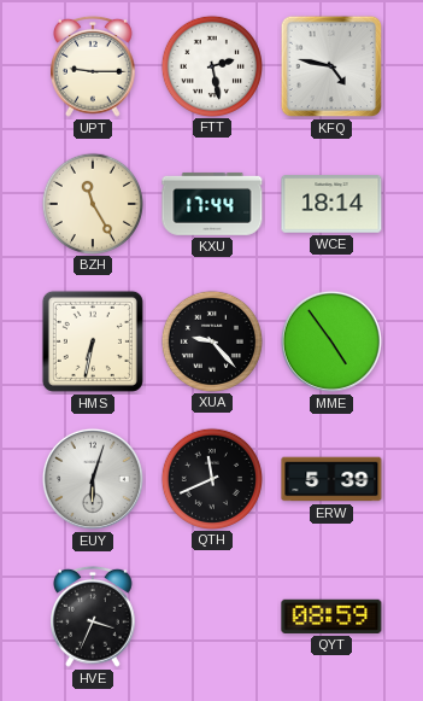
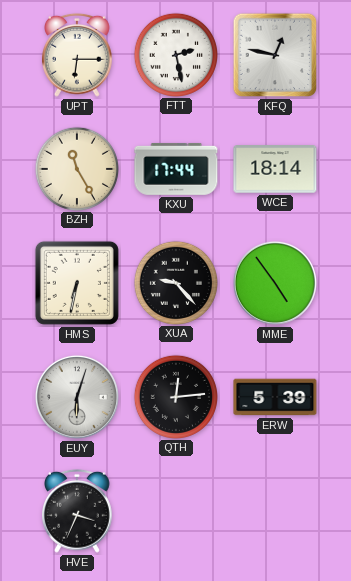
UPT: 9:15 -> 6:15 (78, 55)
KFQ: 4:47 -> 12:47 (275, 55)
QTH: 11:41 -> 12:14 (175, 396)
QYT: 08:59 -> none (331, 617)
